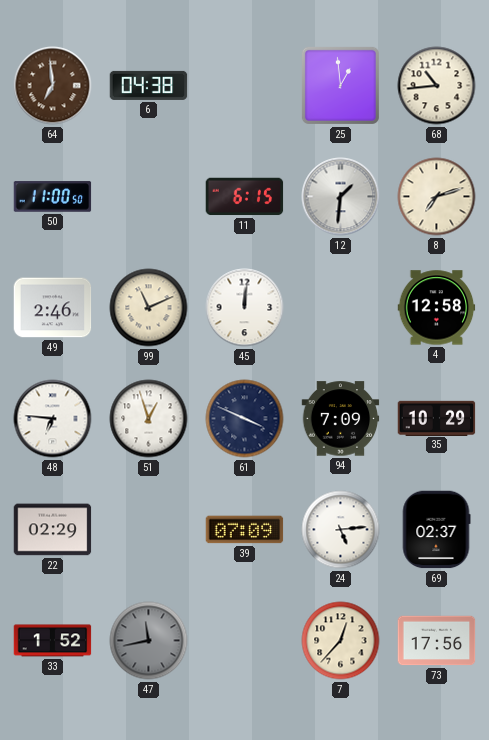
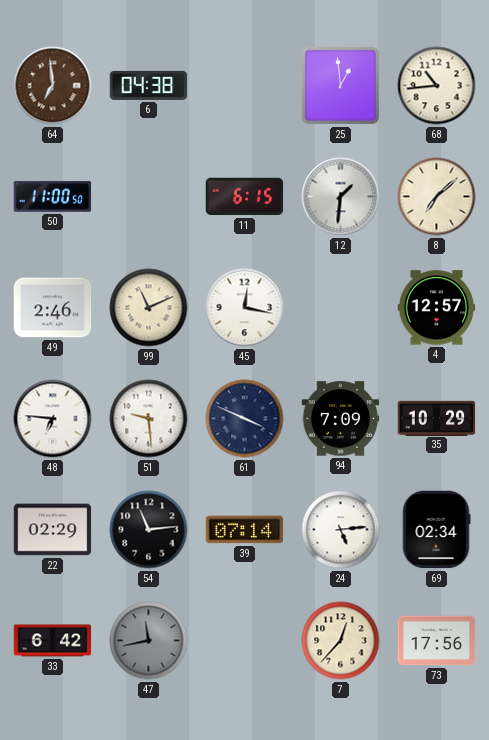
8: 7:12 -> 7:08 (437, 197)
45: 12:01 -> 12:17 (245, 308)
4: 12:58 -> 12:57 (437, 308)
51: 12:57 -> 9:29 (149, 419)
54: none -> 11:14 (149, 530)
39: 07:09 -> 07:14 (245, 530)
69: 02:37 -> 02:34 (436, 530)
33: 1:52 -> 6:42 (53, 641)
